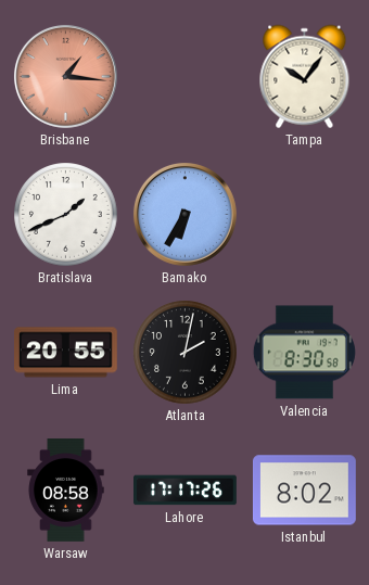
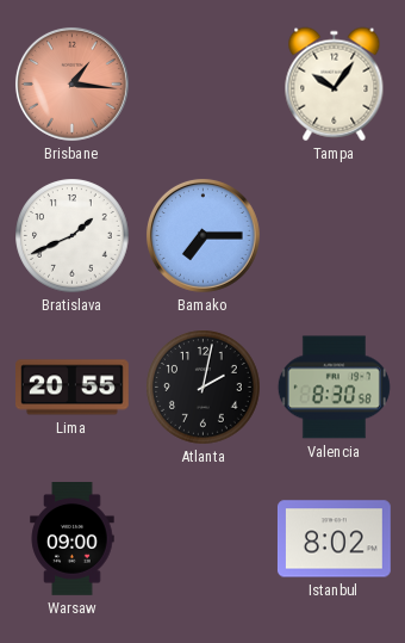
Bamako: 6:35 -> 7:15 (202, 235)
Warsaw: 08:58 -> 09:00 (73, 539)
Lahore: 17:17 -> none (186, 491)
